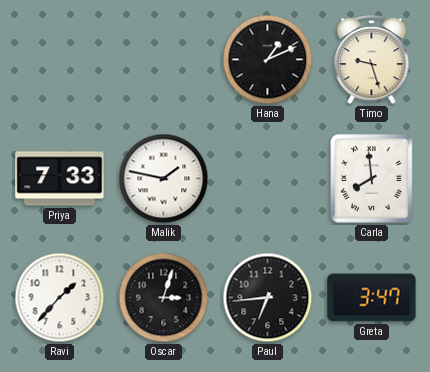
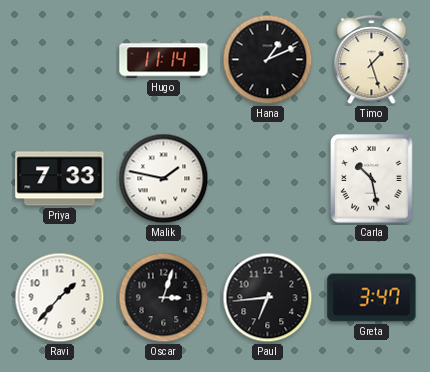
Hugo: none -> 11:14 (164, 60)
Timo: 9:27 -> 1:27 (372, 61)
Carla: 7:59 -> 10:28 (372, 179)
